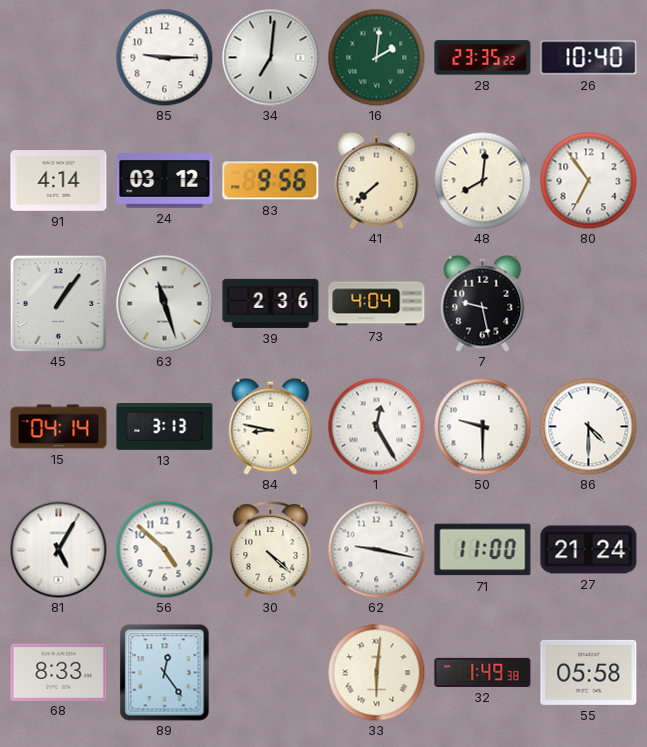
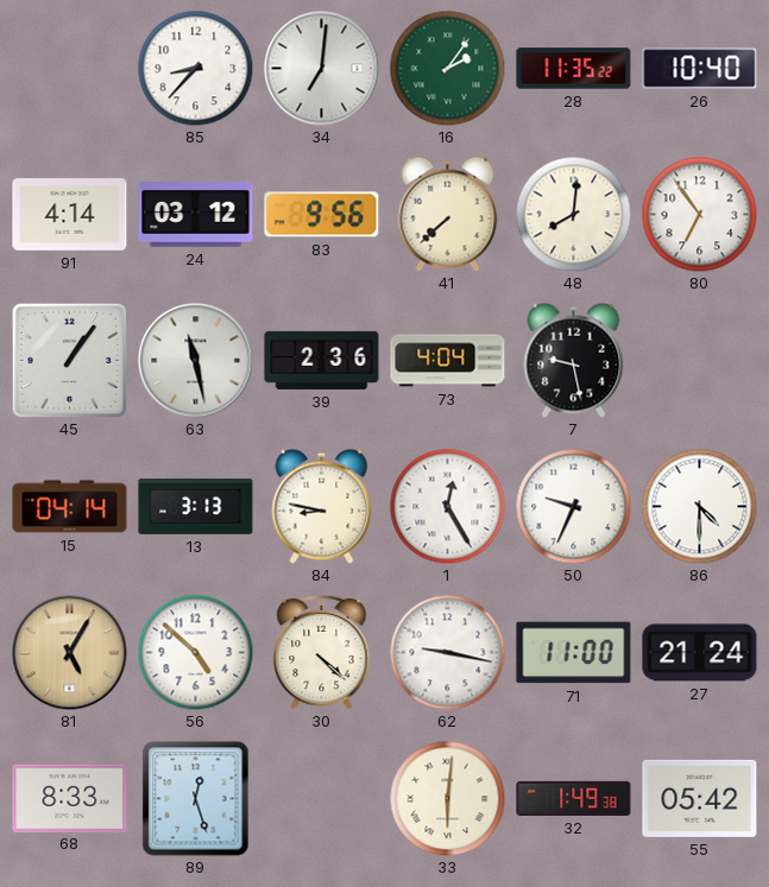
85: 9:15 -> 8:37 (195, 68)
16: 2:01 -> 2:06 (447, 68)
28: 23:35 -> 11:35 (574, 69)
63: 11:27 -> 11:28 (196, 361)
50: 9:30 -> 9:34 (573, 506)
81 dial: white -> champagne (70, 653)
89: 12:24 -> 12:27 (196, 799)
55: 05:58 -> 05:42 (700, 798)
